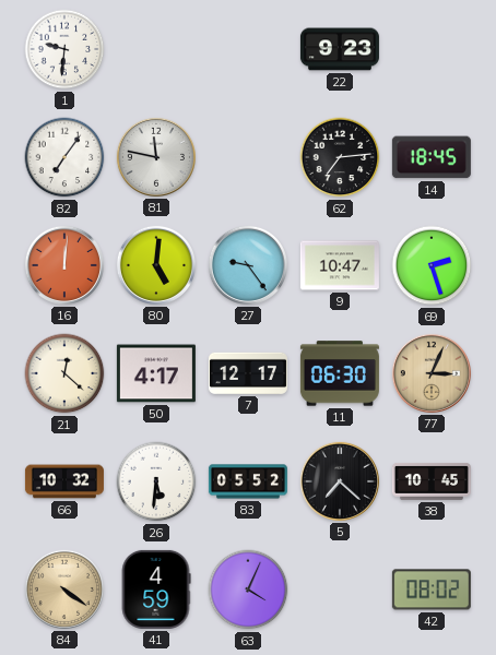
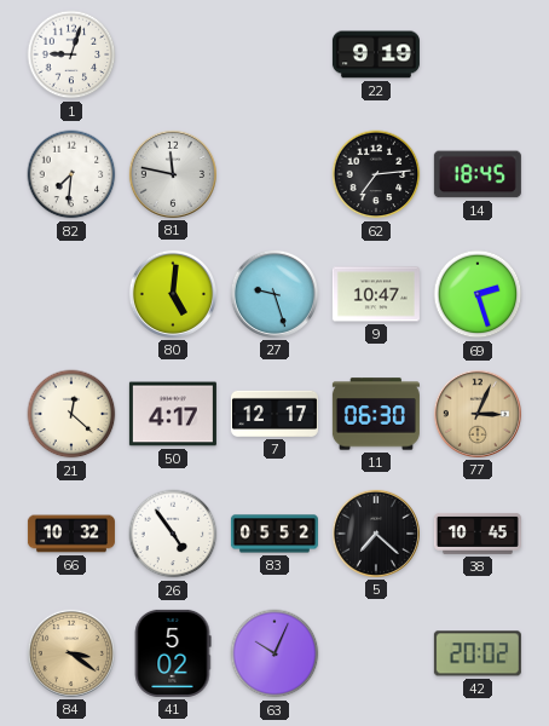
1: 9:31 -> 9:03 (71, 54)
22: 9:23 -> 9:19 (376, 54)
82: 7:06 -> 7:31 (71, 174)
16: 12:01 -> none (64, 265)
27: 9:24 -> 9:27 (274, 294)
26: 5:31 -> 4:54 (173, 534)
84: 4:21 -> 3:21 (71, 653)
41: 4:59 -> 5:02 (173, 653)
63: 4:04 -> 10:04 (274, 653)
42: 08:02 -> 20:02 (478, 653)
